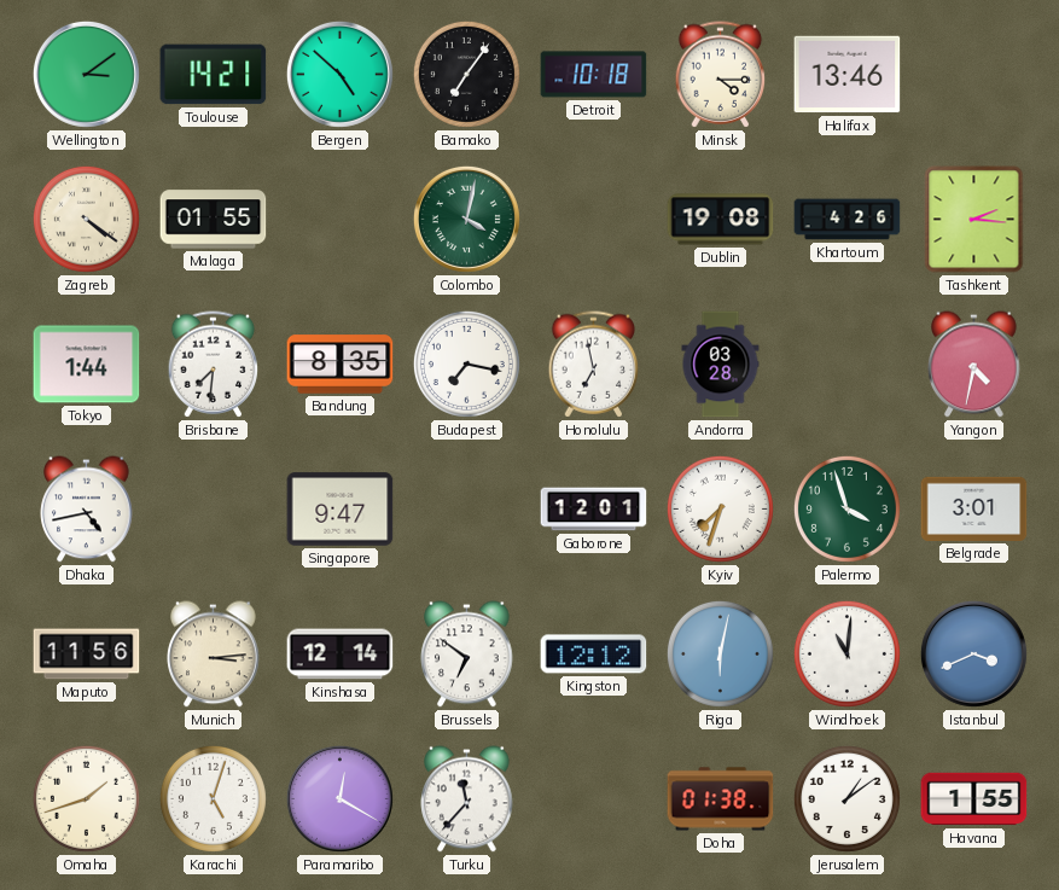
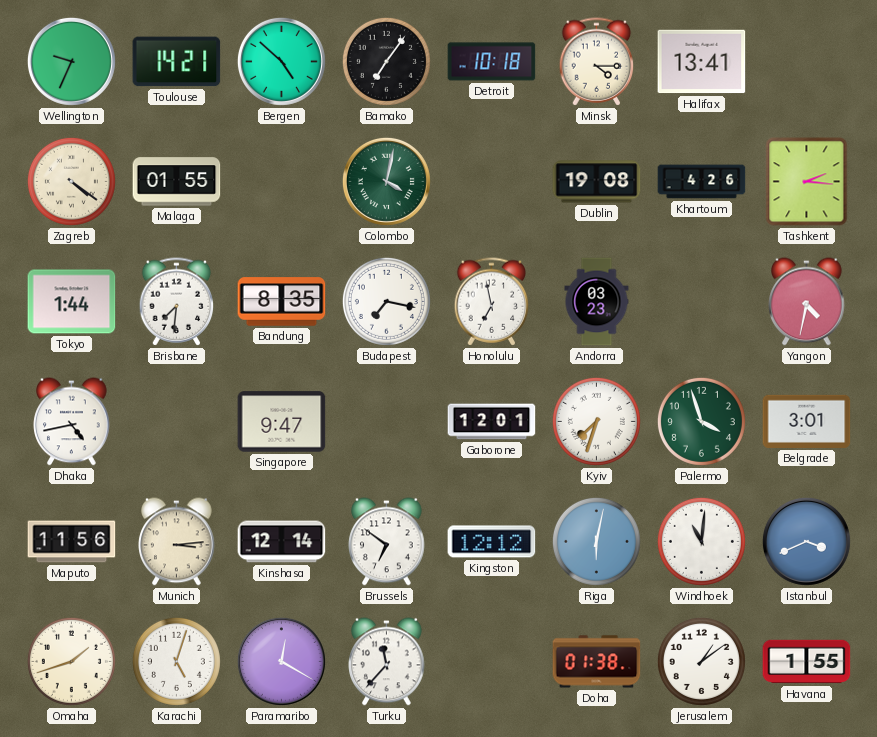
Wellington: 3:09 -> 9:34 (71, 61)
Halifax: 13:46 -> 13:41 (702, 62)
Andorra: 03:28 -> 03:23 (597, 302)
